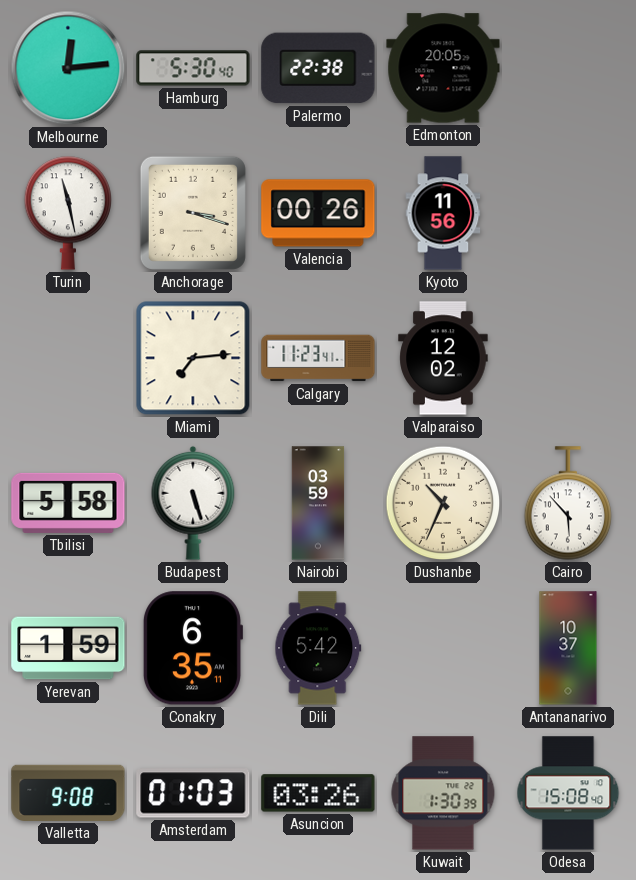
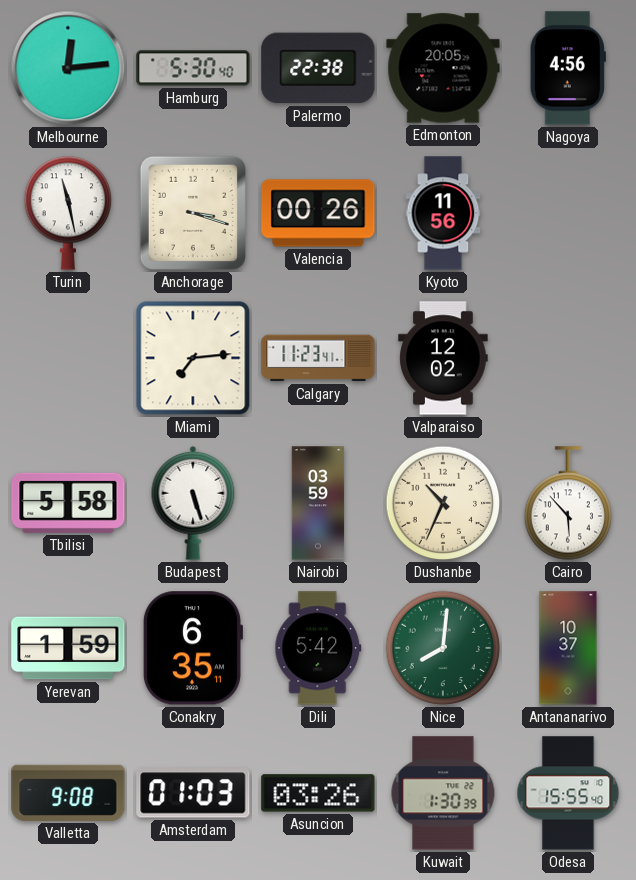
Nagoya: none -> 4:56 (568, 68)
Nice: none -> 8:01 (443, 648)
Odesa: 15:08 -> 15:55 (568, 793)
